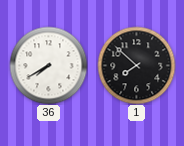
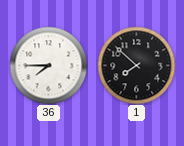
36: 7:40 -> 7:45 (48, 65)
